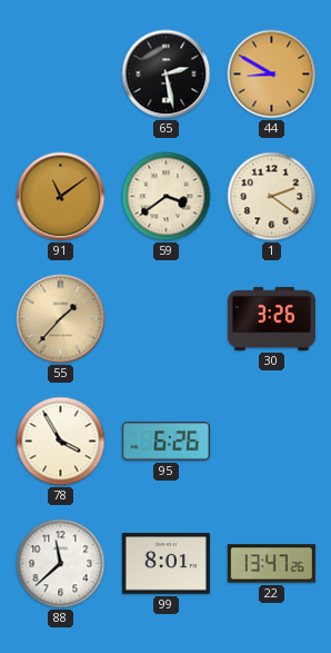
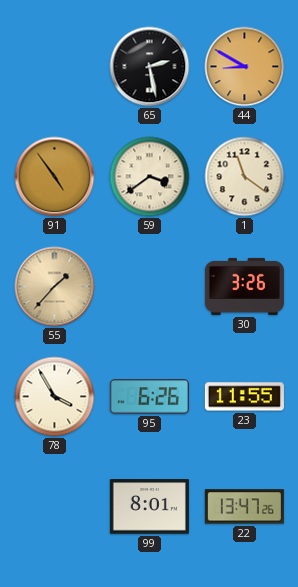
91: 11:09 -> 4:54 (55, 177)
1: 2:21 -> 11:21 (245, 177)
23: none -> 11:55 (244, 397)
88: 11:38 -> none (61, 564)
